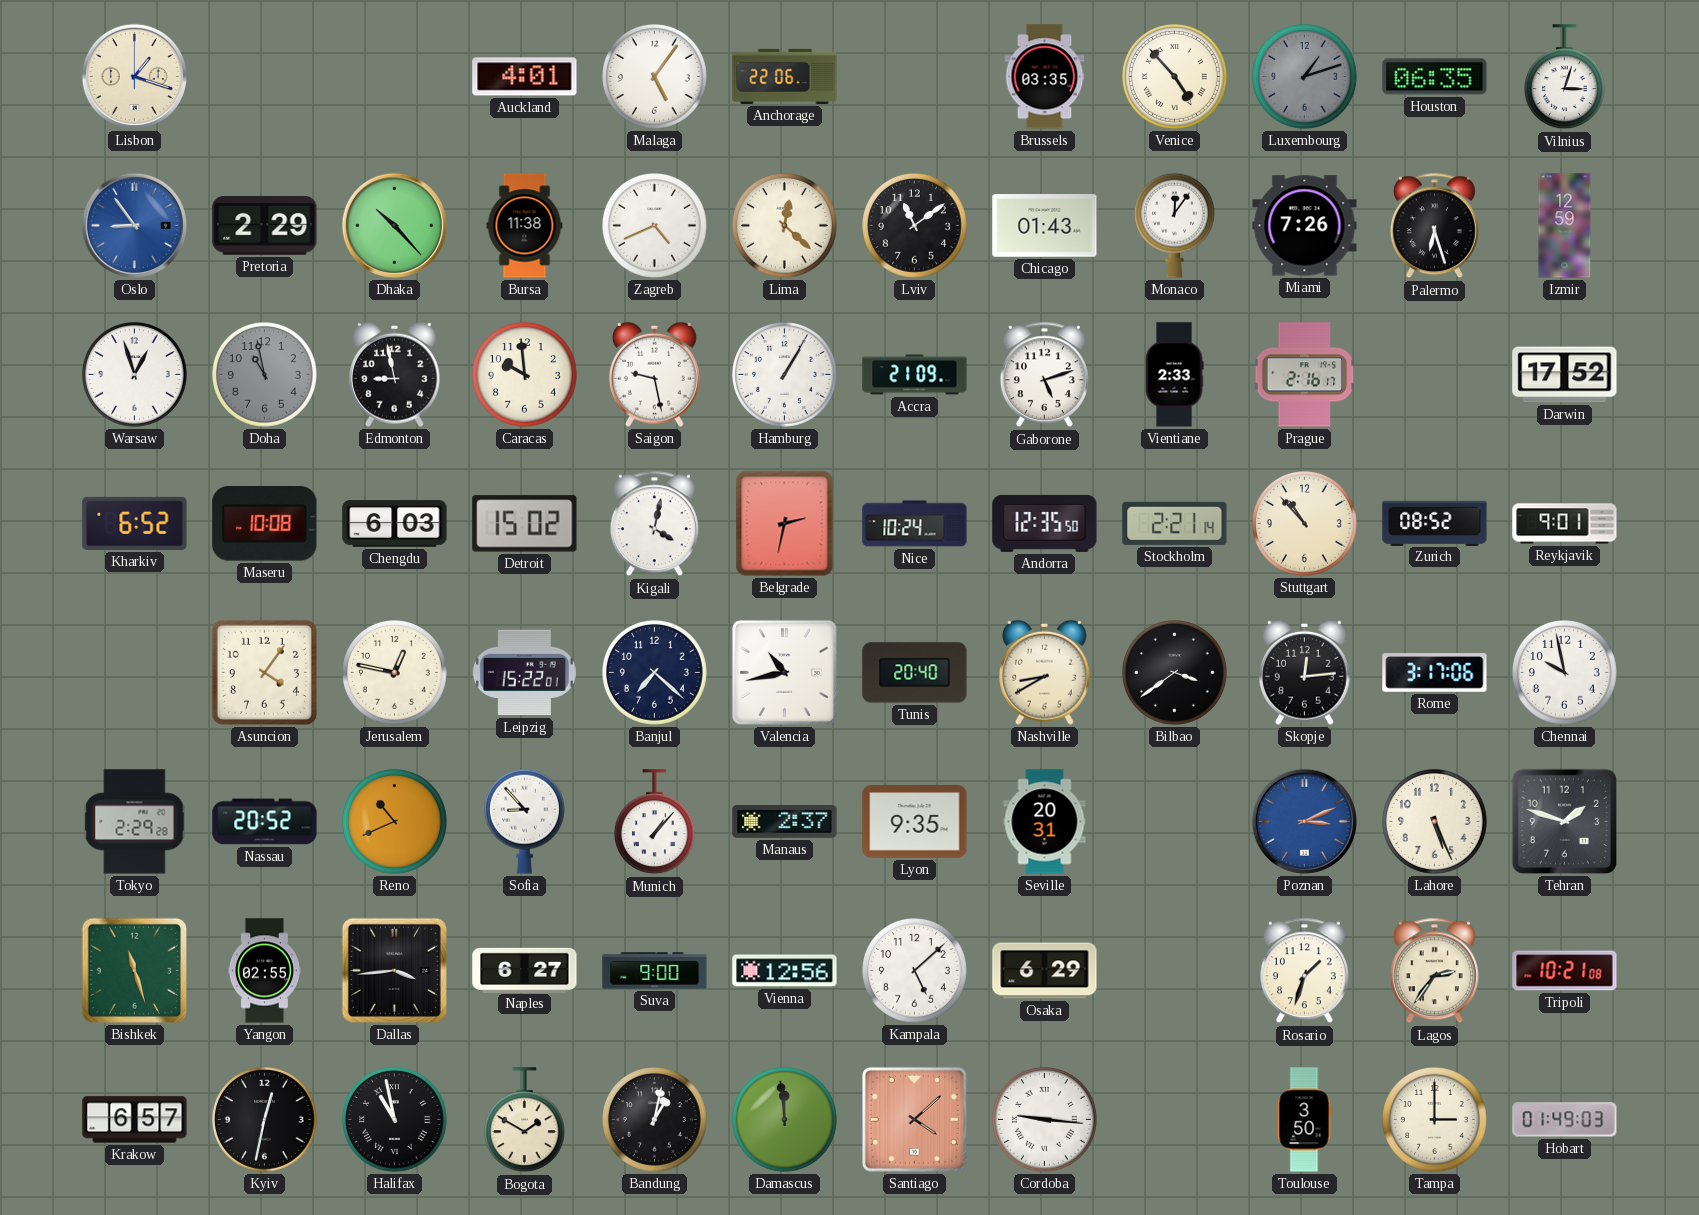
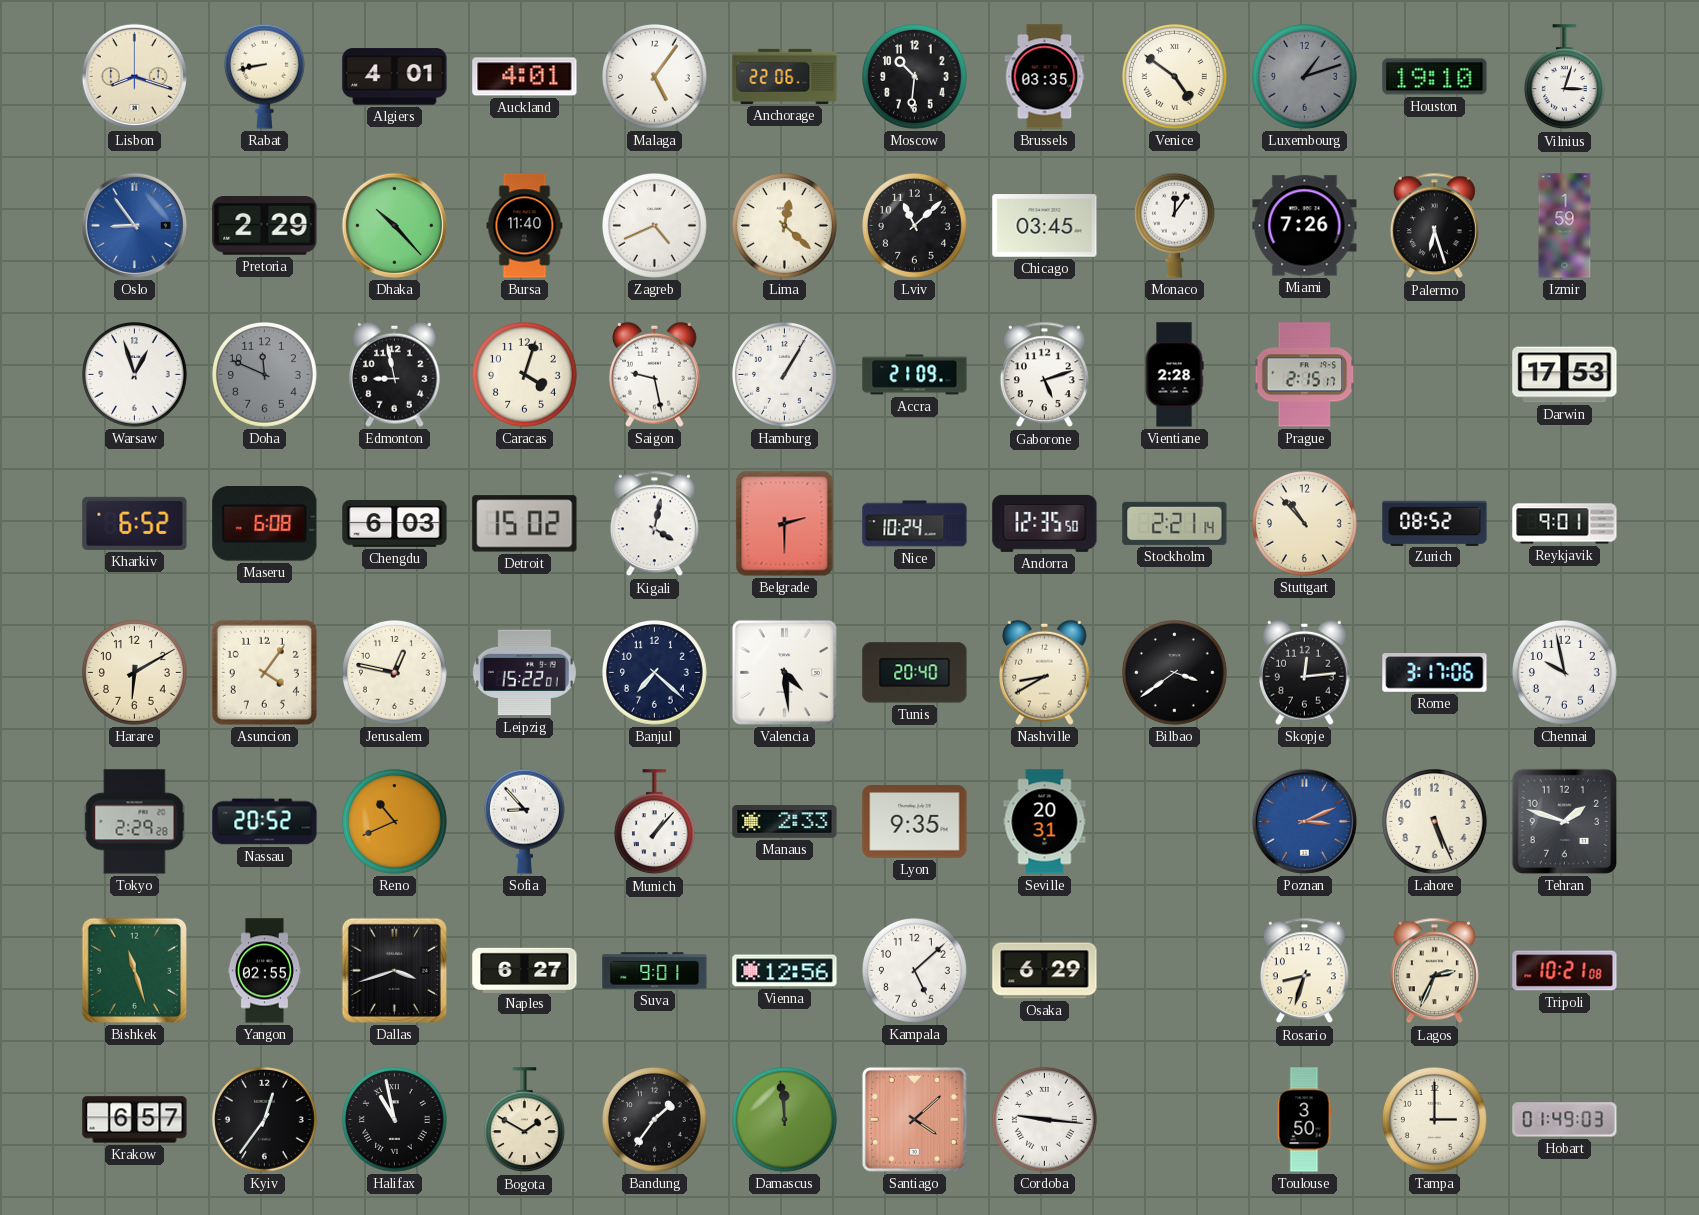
Lisbon: 1:18 -> 8:18 (134, 76)
Rabat: none -> 8:43 (264, 76)
Algiers: none -> 4:01 (395, 77)
Moscow: none -> 10:31 (915, 77)
Venice: 4:53 -> 4:51 (1175, 77)
Houston: 06:35 -> 19:10 (1435, 77)
Bursa: 11:38 -> 11:40 (525, 226)
Lviv: 11:09 -> 11:08 (915, 226)
Chicago: 01:43 -> 03:45 (1045, 226)
Izmir: 12:59 -> 1:59 (1565, 226)
Doha: 10:58 -> 11:49 (265, 375)
Caracas: 9:59 -> 4:03 (525, 375)
Vientiane: 2:33 -> 2:28 (1174, 375)
Prague: 2:16 -> 2:15 (1305, 375)
Darwin: 17:52 -> 17:53 (1565, 375)
Maseru: 10:08 -> 6:08 (265, 524)
Belgrade: 2:32 -> 2:30 (785, 524)
Harare: none -> 6:10 (135, 673)
Valencia: 10:43 -> 4:29 (784, 672)
Manaus: 2:37 -> 2:33 (785, 822)
Dallas: 3:44 -> 3:42 (394, 970)
Suva: 9:00 -> 9:01 (655, 971)
Rosario: 1:33 -> 8:33 (1304, 971)
Lagos: 2:36 -> 2:34 (1434, 971)
Kyiv: 12:32 -> 12:36 (265, 1120)
Bandung: 1:02 -> 1:36 (655, 1120)
